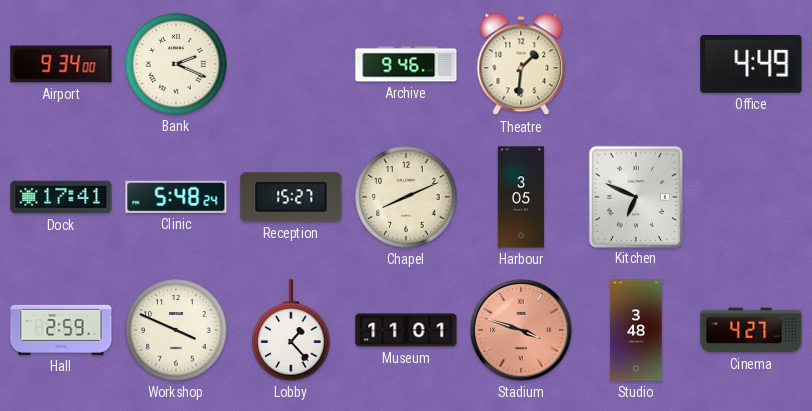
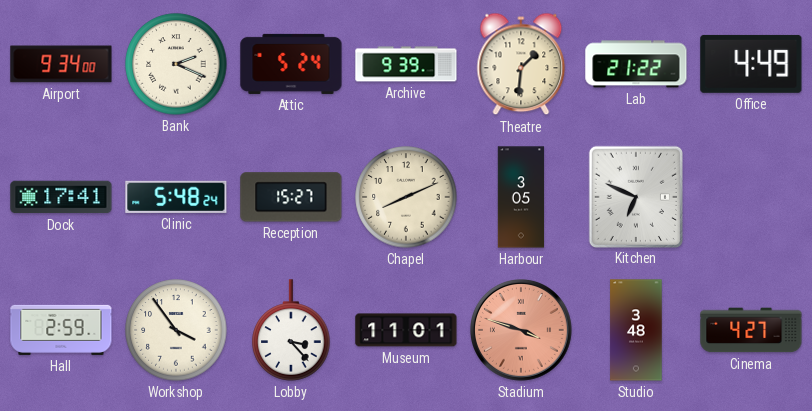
Attic: none -> 5:24 (291, 64)
Archive: 9:46 -> 9:39 (406, 64)
Lab: none -> 21:22 (636, 64)
Workshop: 3:49 -> 3:54 (176, 330)
Lobby: 1:23 -> 3:23 (291, 330)
